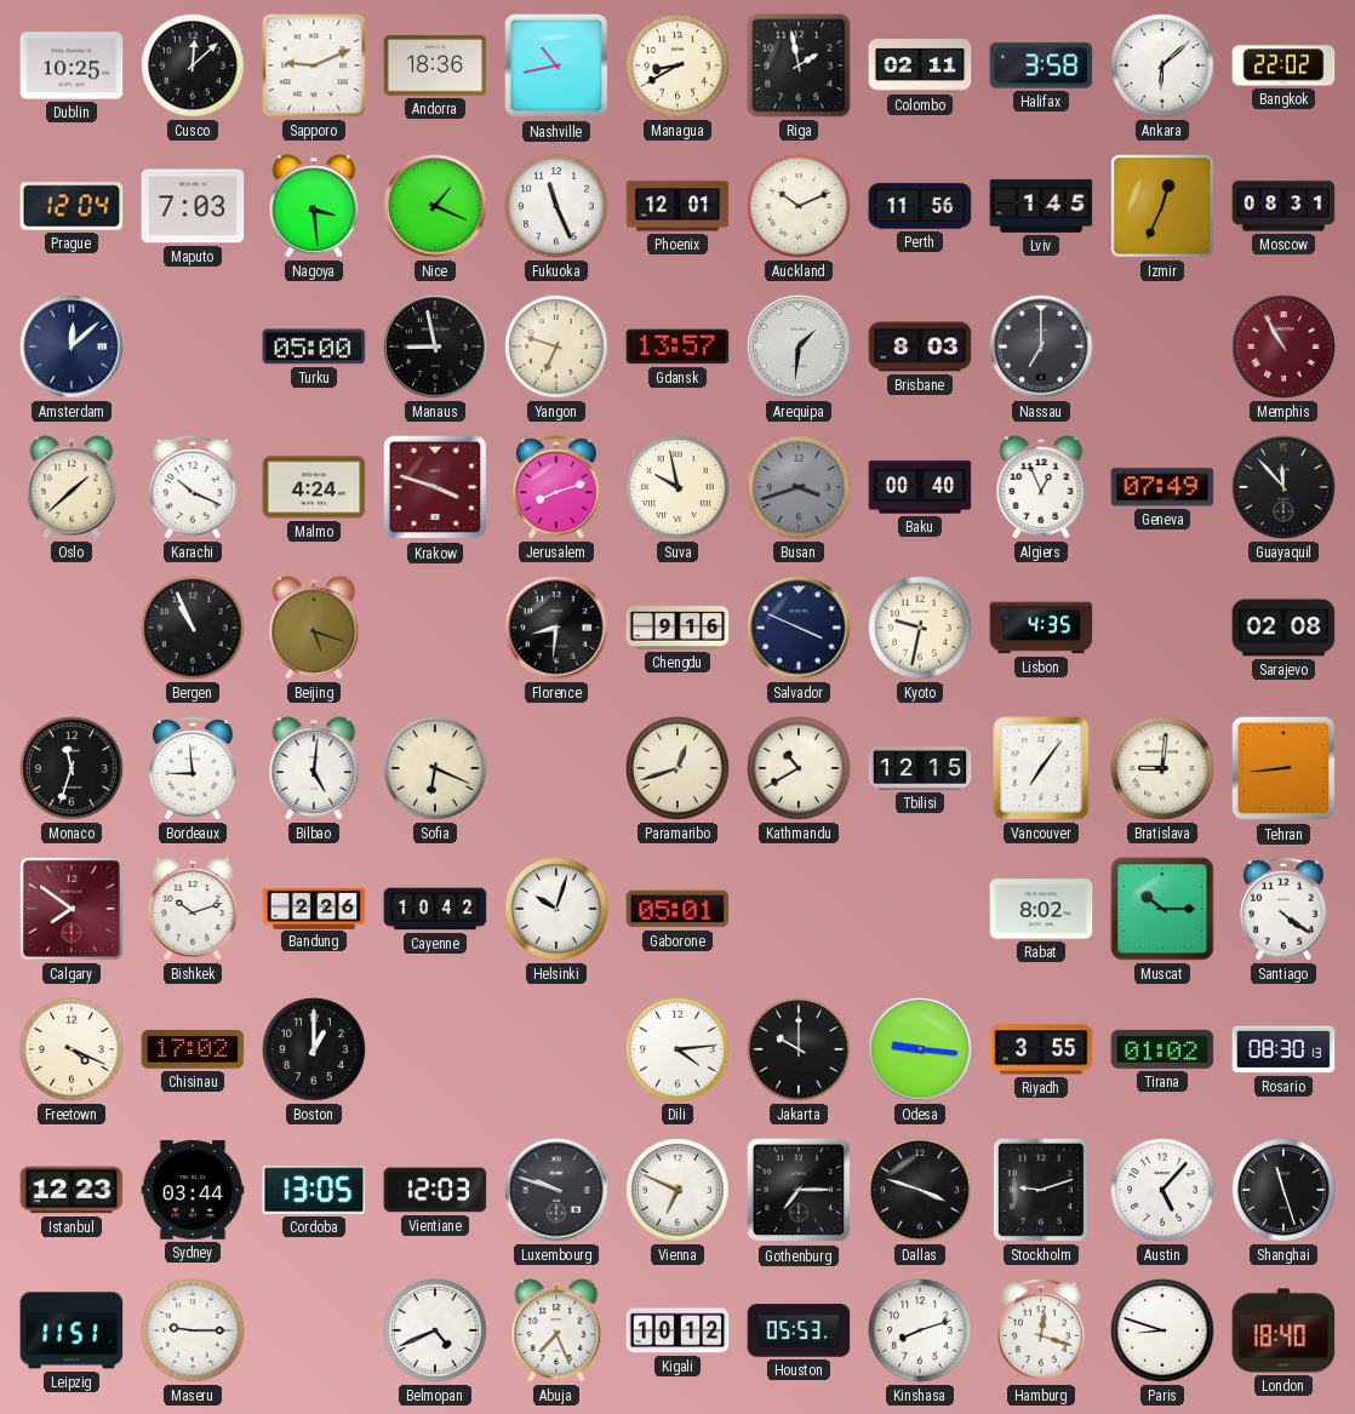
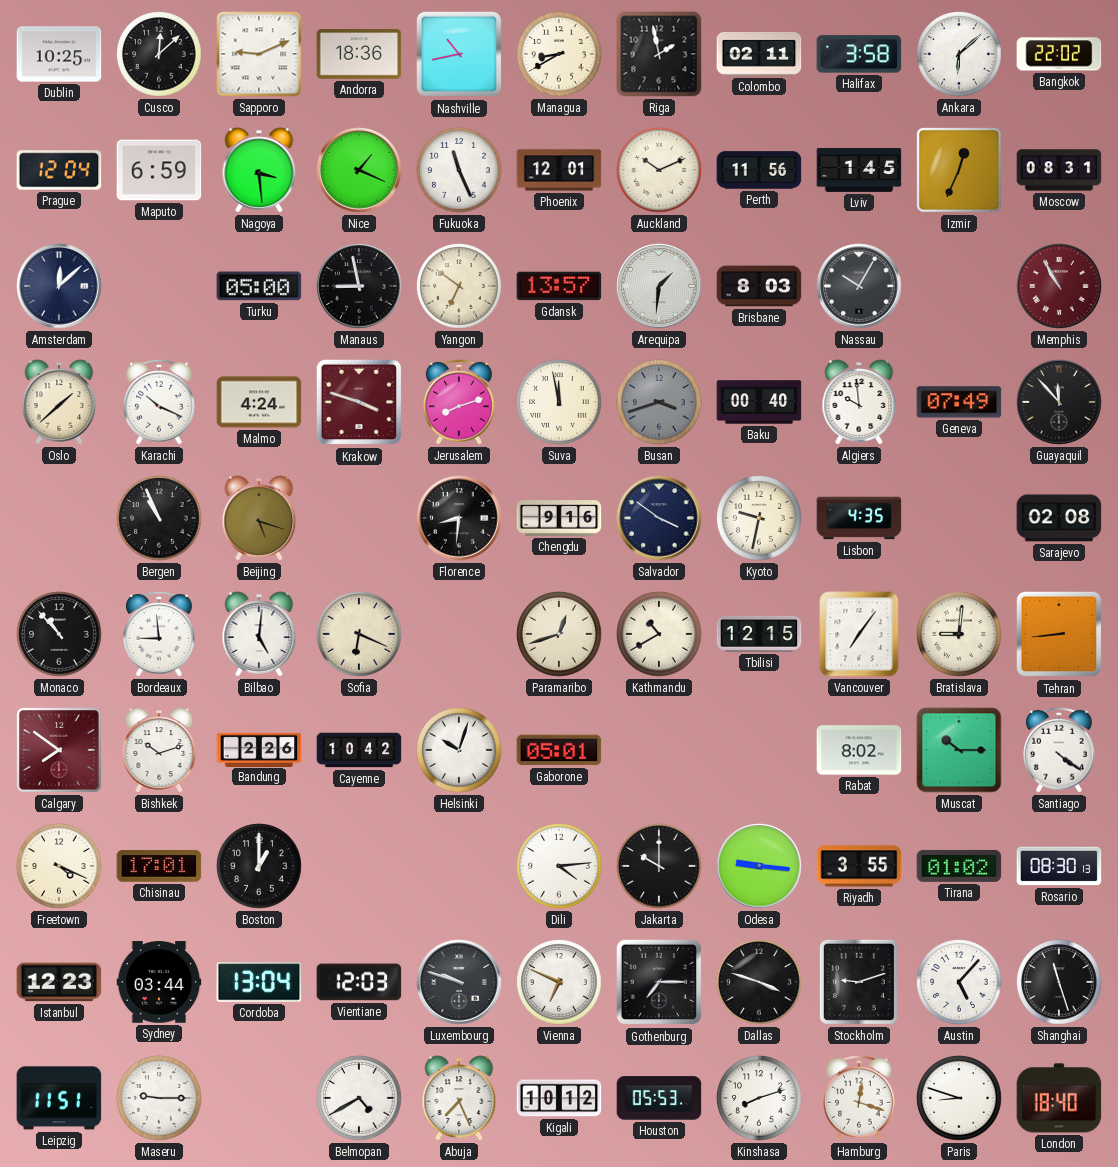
Maputo: 7:03 -> 6:59 (159, 170)
Yangon: 6:48 -> 6:51 (459, 286)
Nassau: 7:00 -> 10:05 (859, 286)
Suva: 9:58 -> 11:58 (559, 402)
Algiers: 12:56 -> 9:59 (859, 402)
Salvador: 3:49 -> 3:51 (659, 518)
Monaco: 11:33 -> 10:53 (59, 634)
Chisinau: 17:02 -> 17:01 (159, 867)
Cordoba: 13:05 -> 13:04 (259, 982)
Belmopan: 4:41 -> 4:40 (359, 1098)
